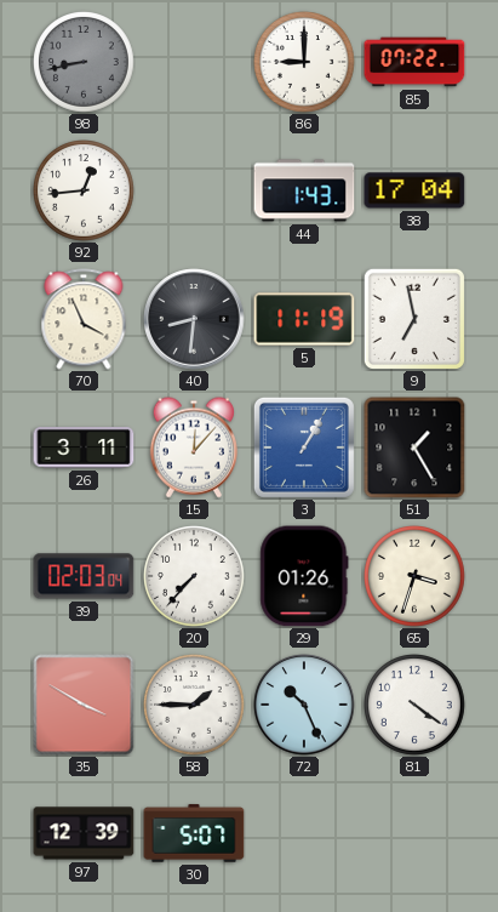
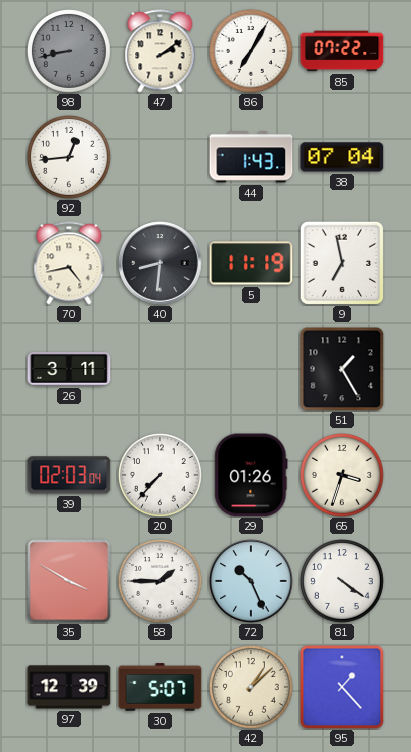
47: none -> 2:09 (160, 51)
86: 9:00 -> 7:05 (252, 52)
38: 17:04 -> 07:04 (342, 157)
70: 3:56 -> 4:43 (69, 263)
15: 12:07 -> none (194, 448)
3: 1:05 -> none (304, 448)
42: none -> 1:08 (252, 688)
95: none -> 1:23 (342, 687)
